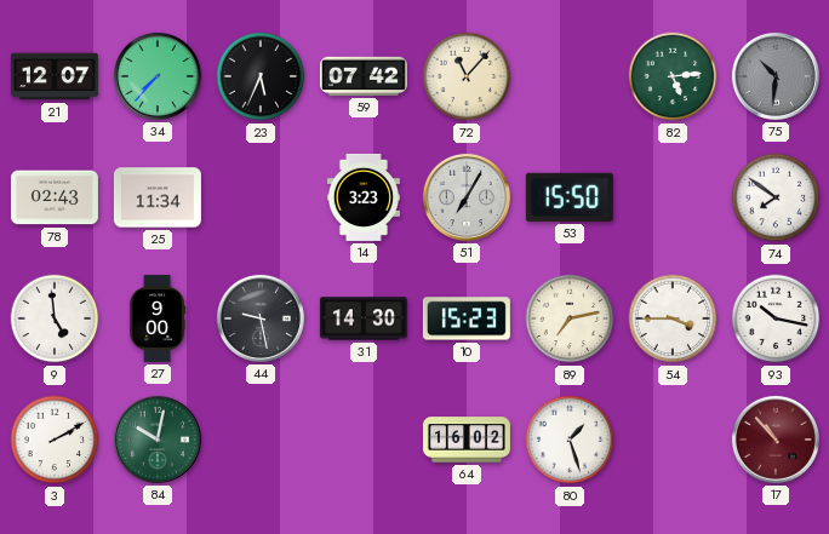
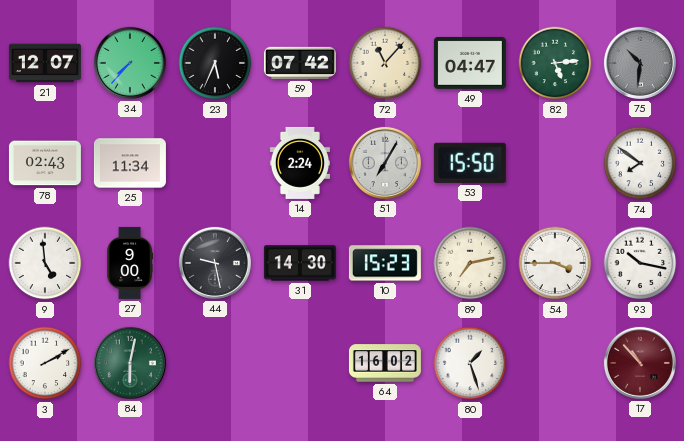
49: none -> 04:47 (470, 63)
14: 3:23 -> 2:24 (300, 163)
84: 10:02 -> 6:02 (130, 363)
